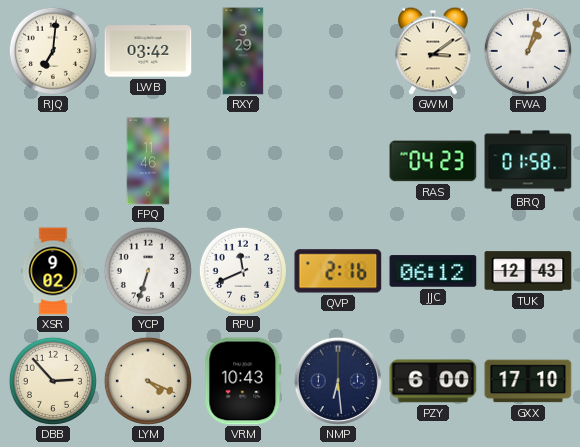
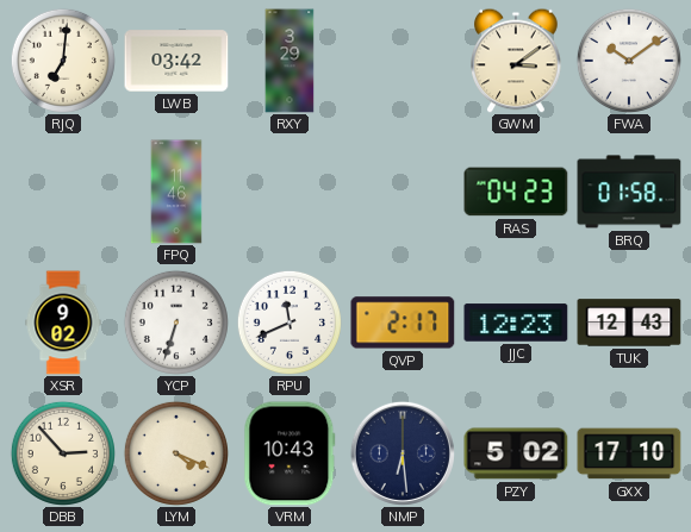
FWA: 1:03 -> 10:09 (629, 61)
QVP: 2:16 -> 2:17 (403, 323)
JJC: 06:12 -> 12:23 (516, 323)
PZY: 6:00 -> 5:02 (516, 453)
